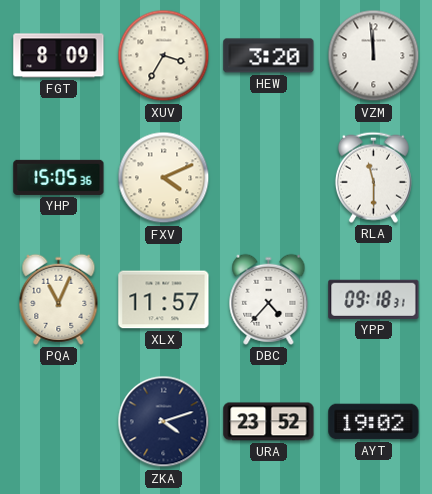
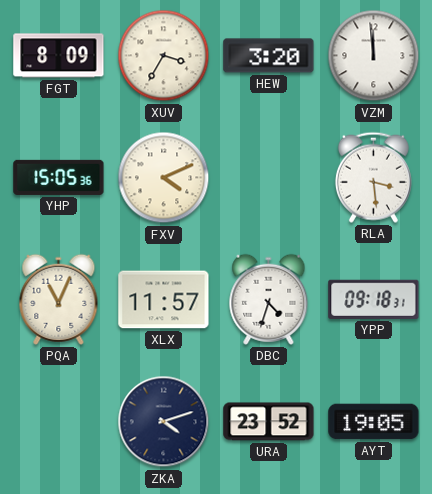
RLA: 11:30 -> 3:29 (373, 177)
DBC: 4:37 -> 4:33 (269, 299)
AYT: 19:02 -> 19:05 (374, 422)
